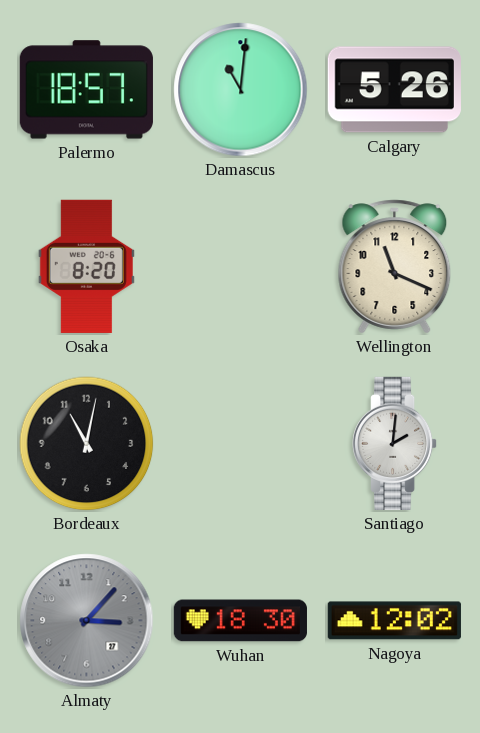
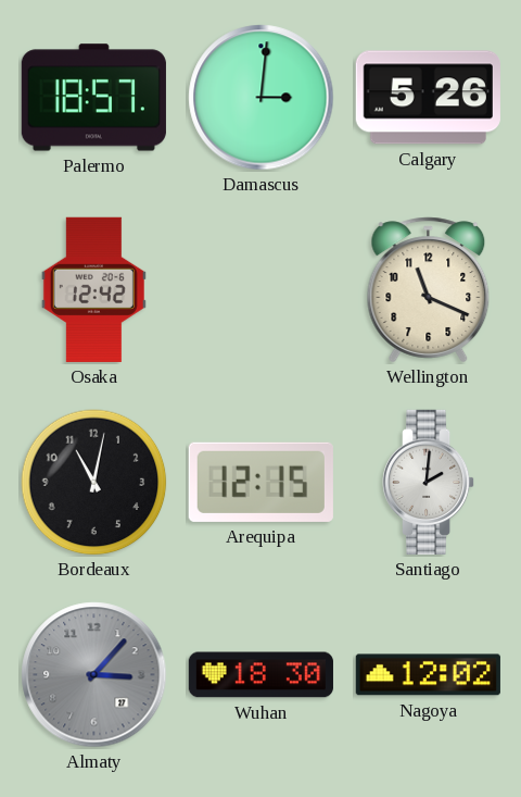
Damascus: 11:01 -> 3:01 (262, 98)
Osaka: 8:20 -> 12:42 (93, 289)
Arequipa: none -> 12:15 (260, 482)
